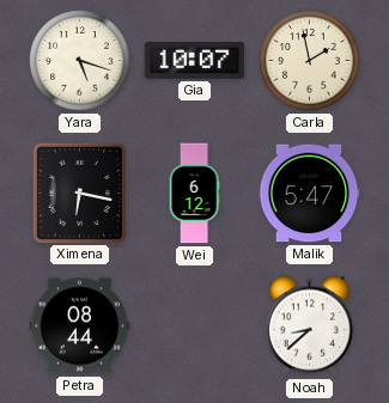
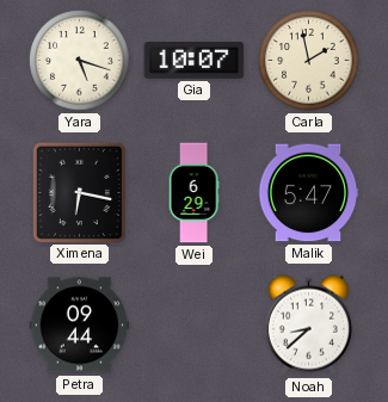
Wei: 6:12 -> 6:29 (193, 193)
Petra: 08:44 -> 09:44 (80, 326)
